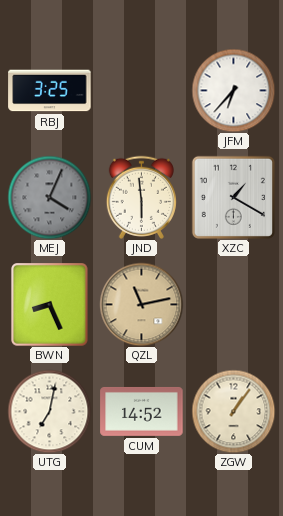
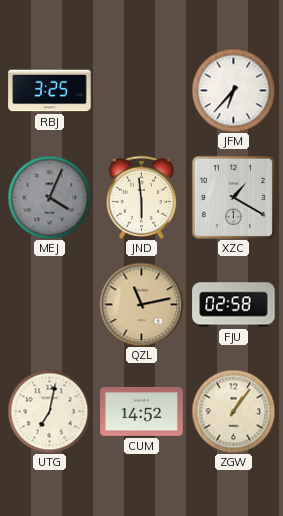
BWN: 8:26 -> none (50, 305)
FJU: none -> 02:58 (234, 305)
